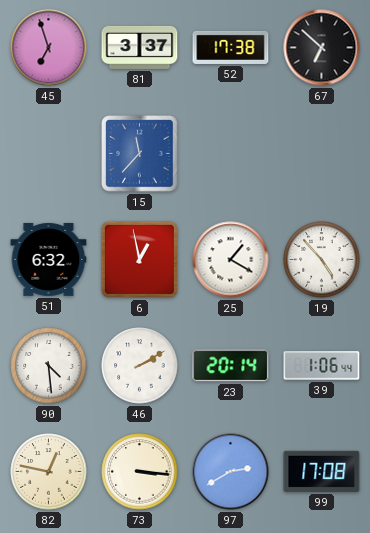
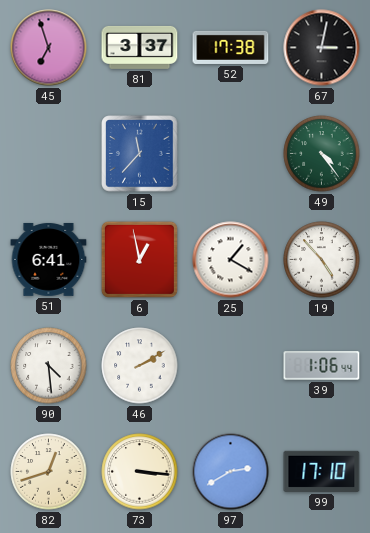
67: 6:52 -> 3:02 (322, 48)
49: none -> 4:24 (322, 154)
51: 6:32 -> 6:41 (49, 259)
23: 20:14 -> none (231, 366)
82: 12:47 -> 12:42 (49, 472)
99: 17:08 -> 17:10 (322, 471)
